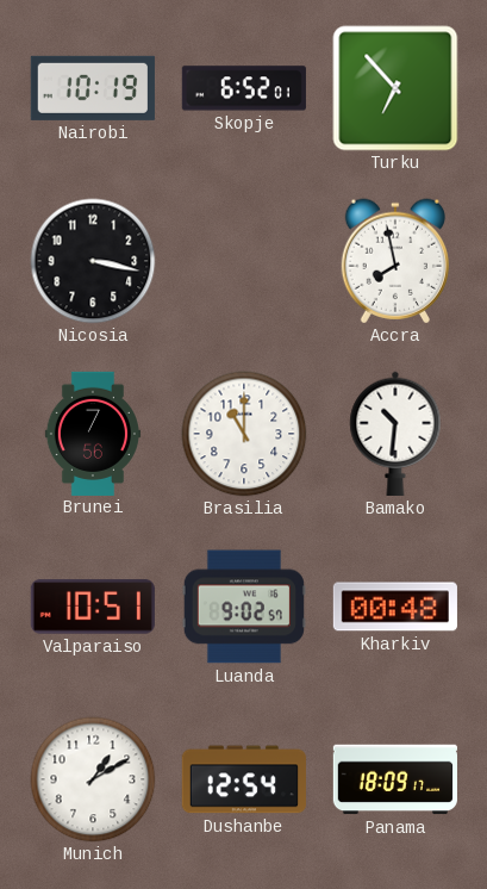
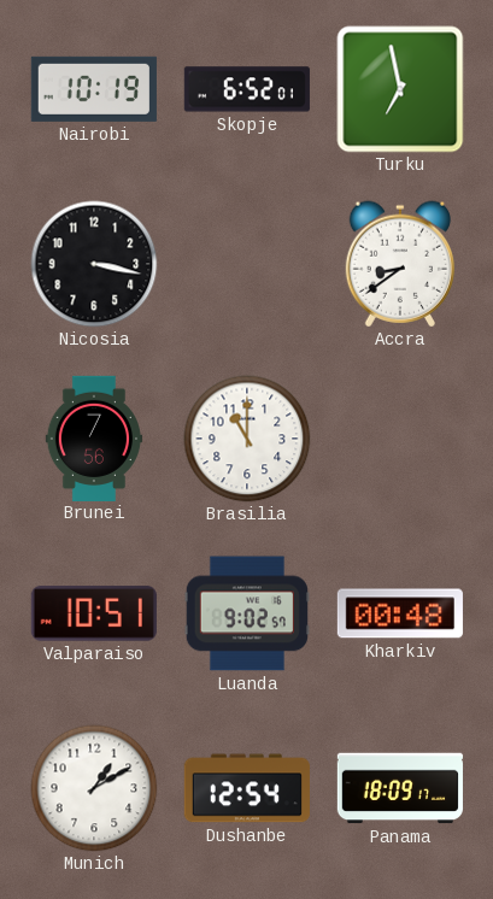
Turku: 6:53 -> 6:58 (400, 89)
Accra: 7:58 -> 8:39 (399, 264)
Bamako: 10:31 -> none (395, 434)
